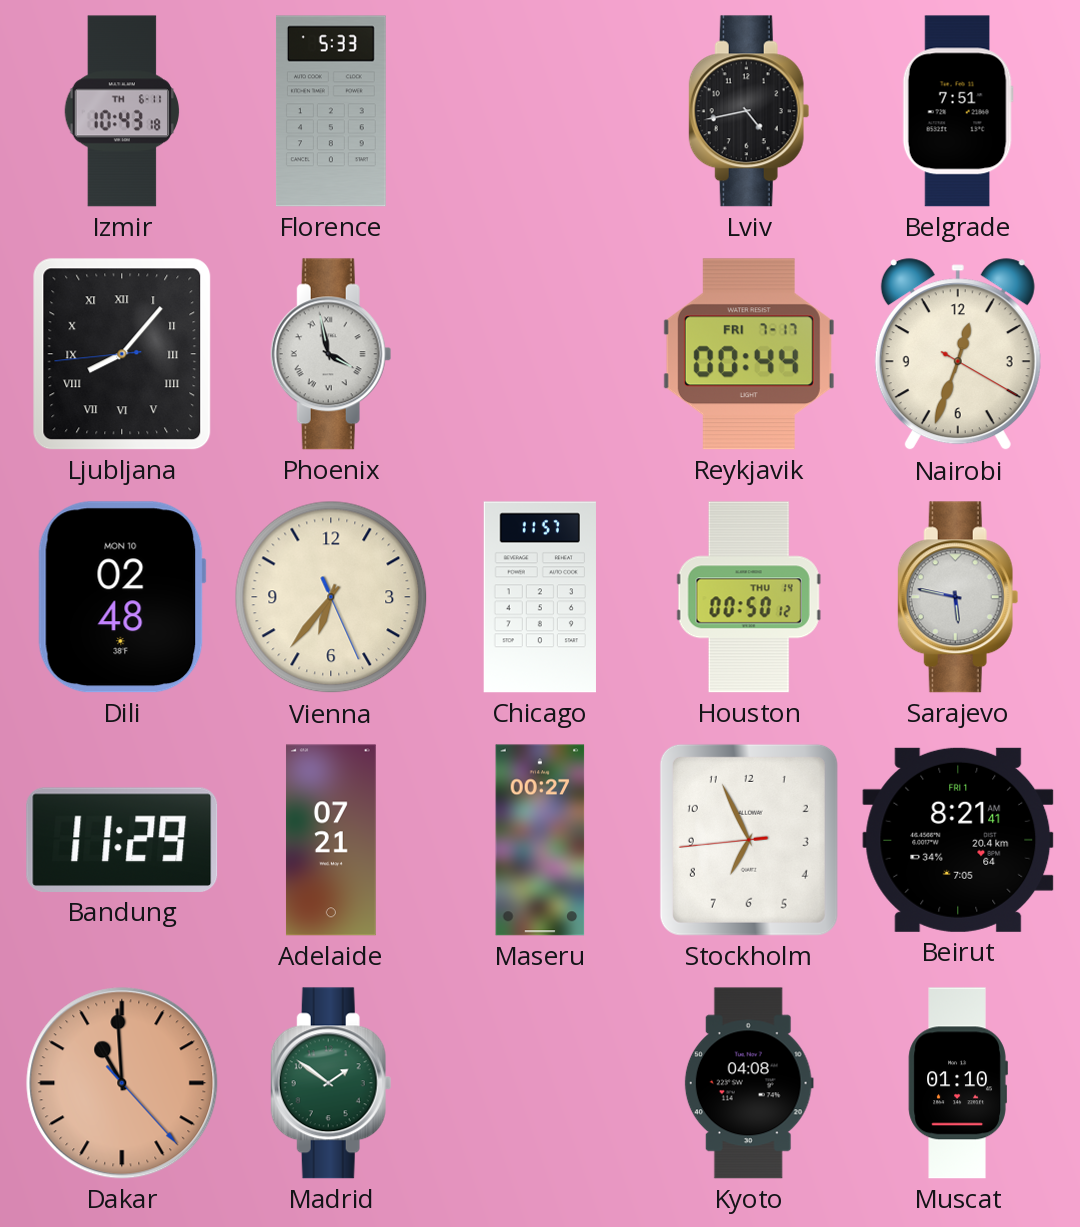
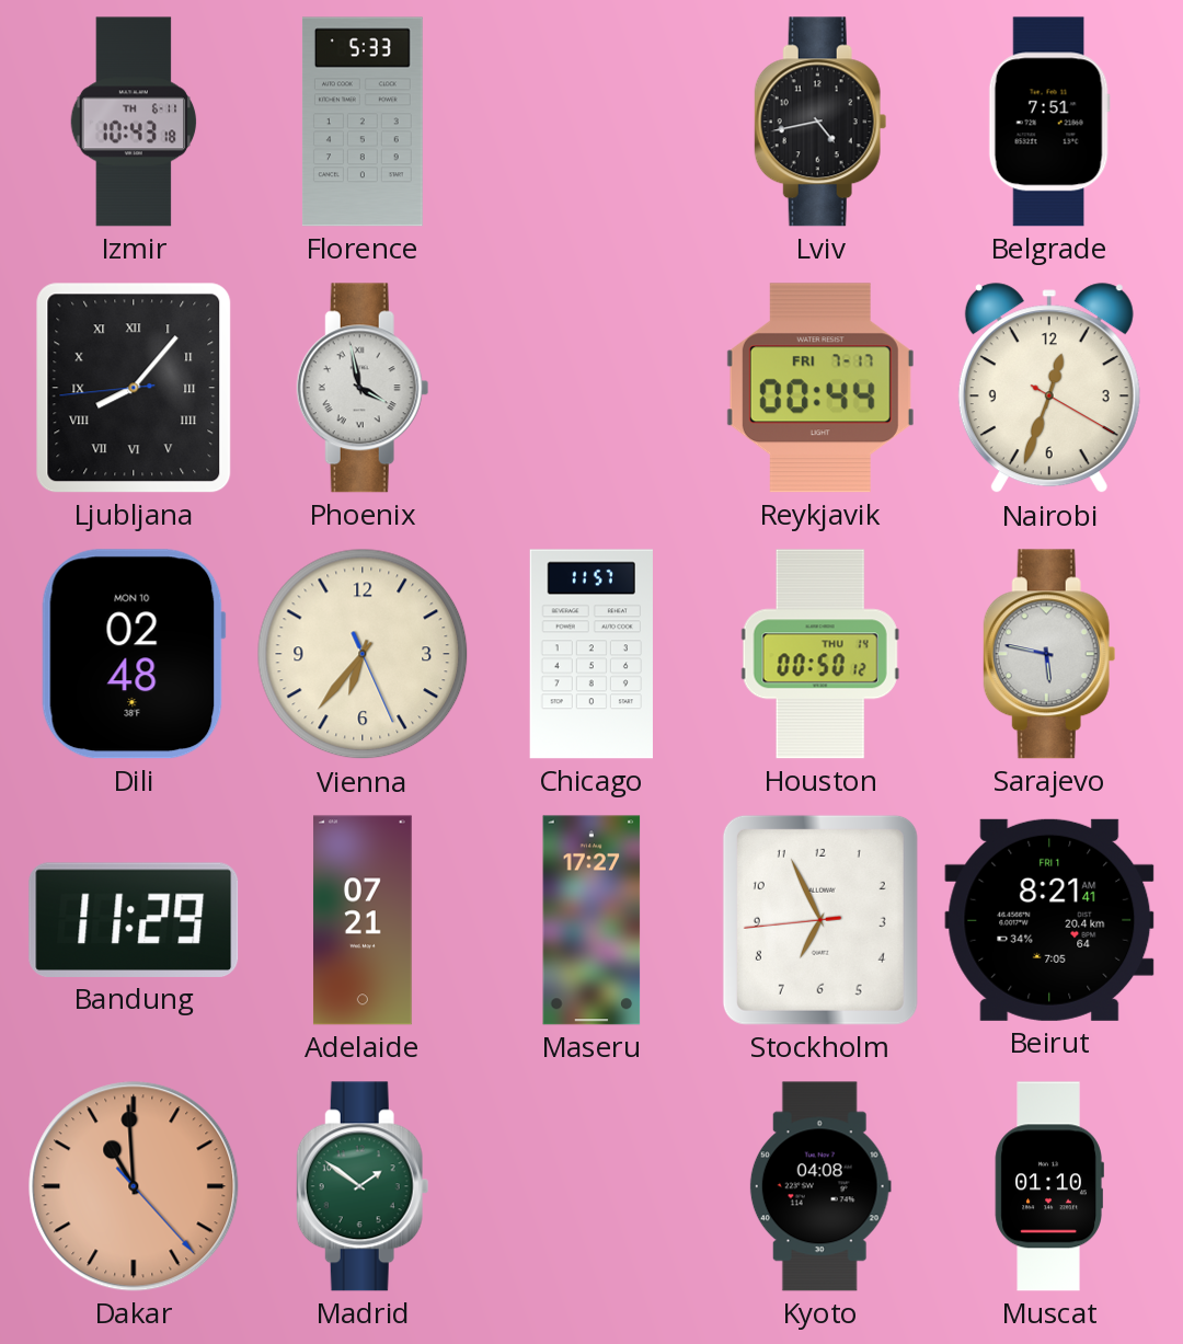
Maseru: 00:27 -> 17:27 (591, 920)
